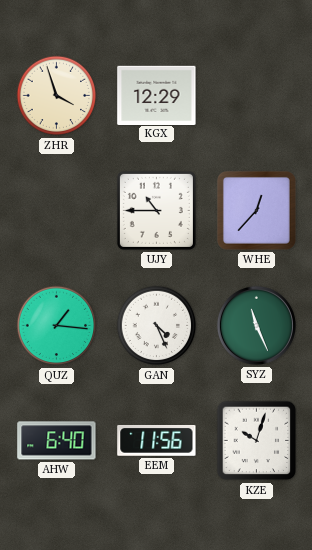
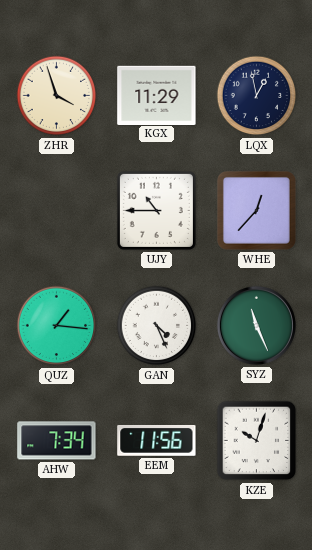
KGX: 12:29 -> 11:29 (157, 95)
LQX: none -> 12:58 (257, 96)
AHW: 6:40 -> 7:34 (57, 441)
